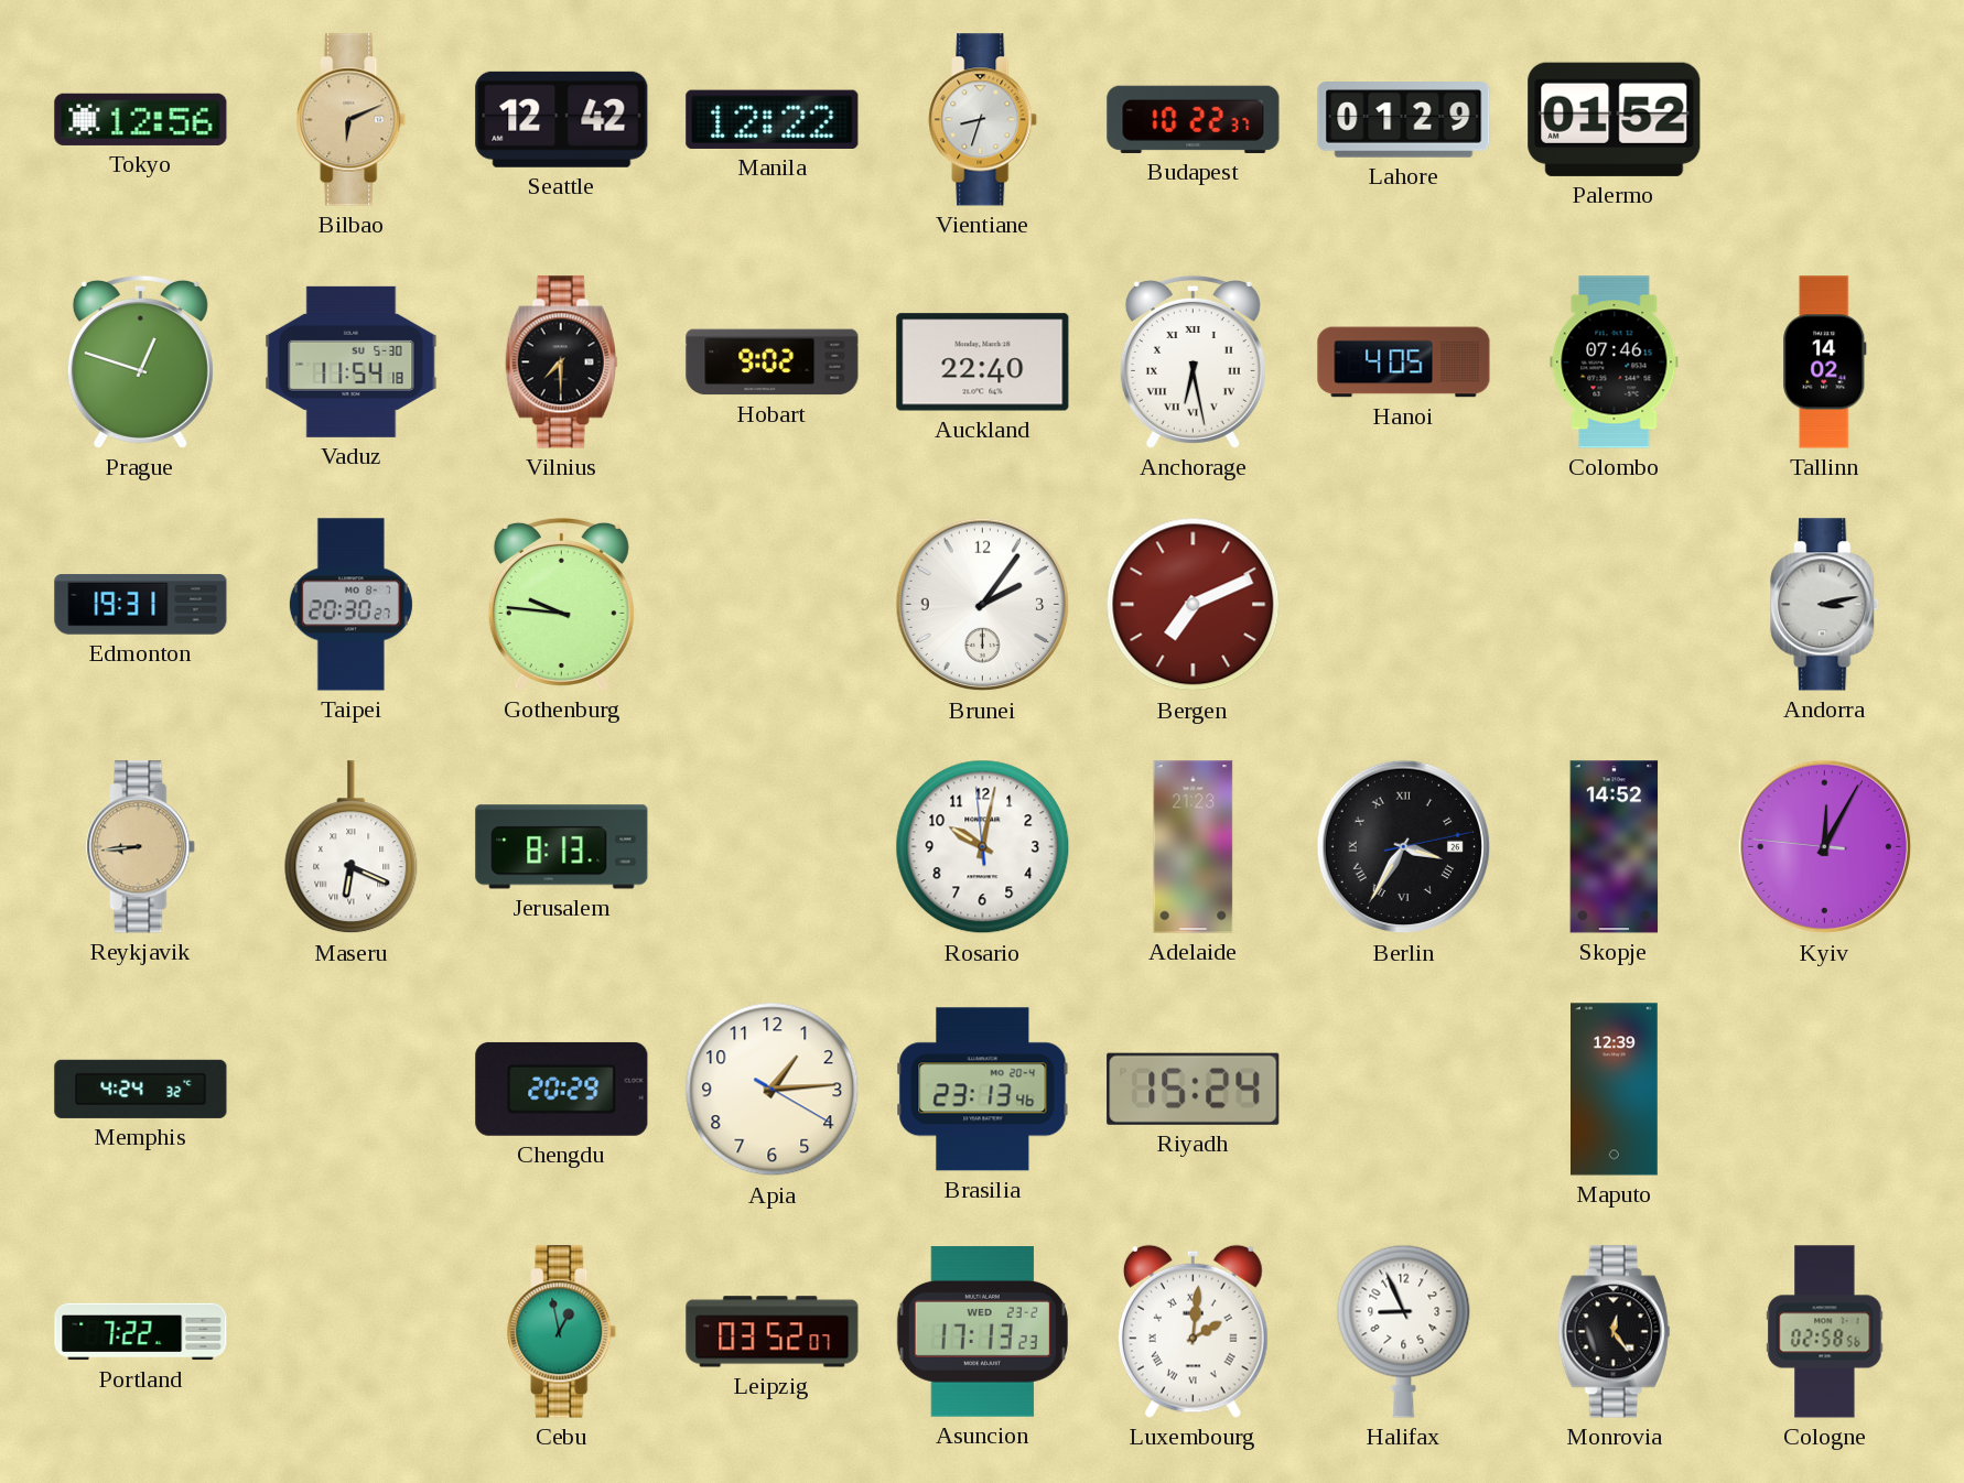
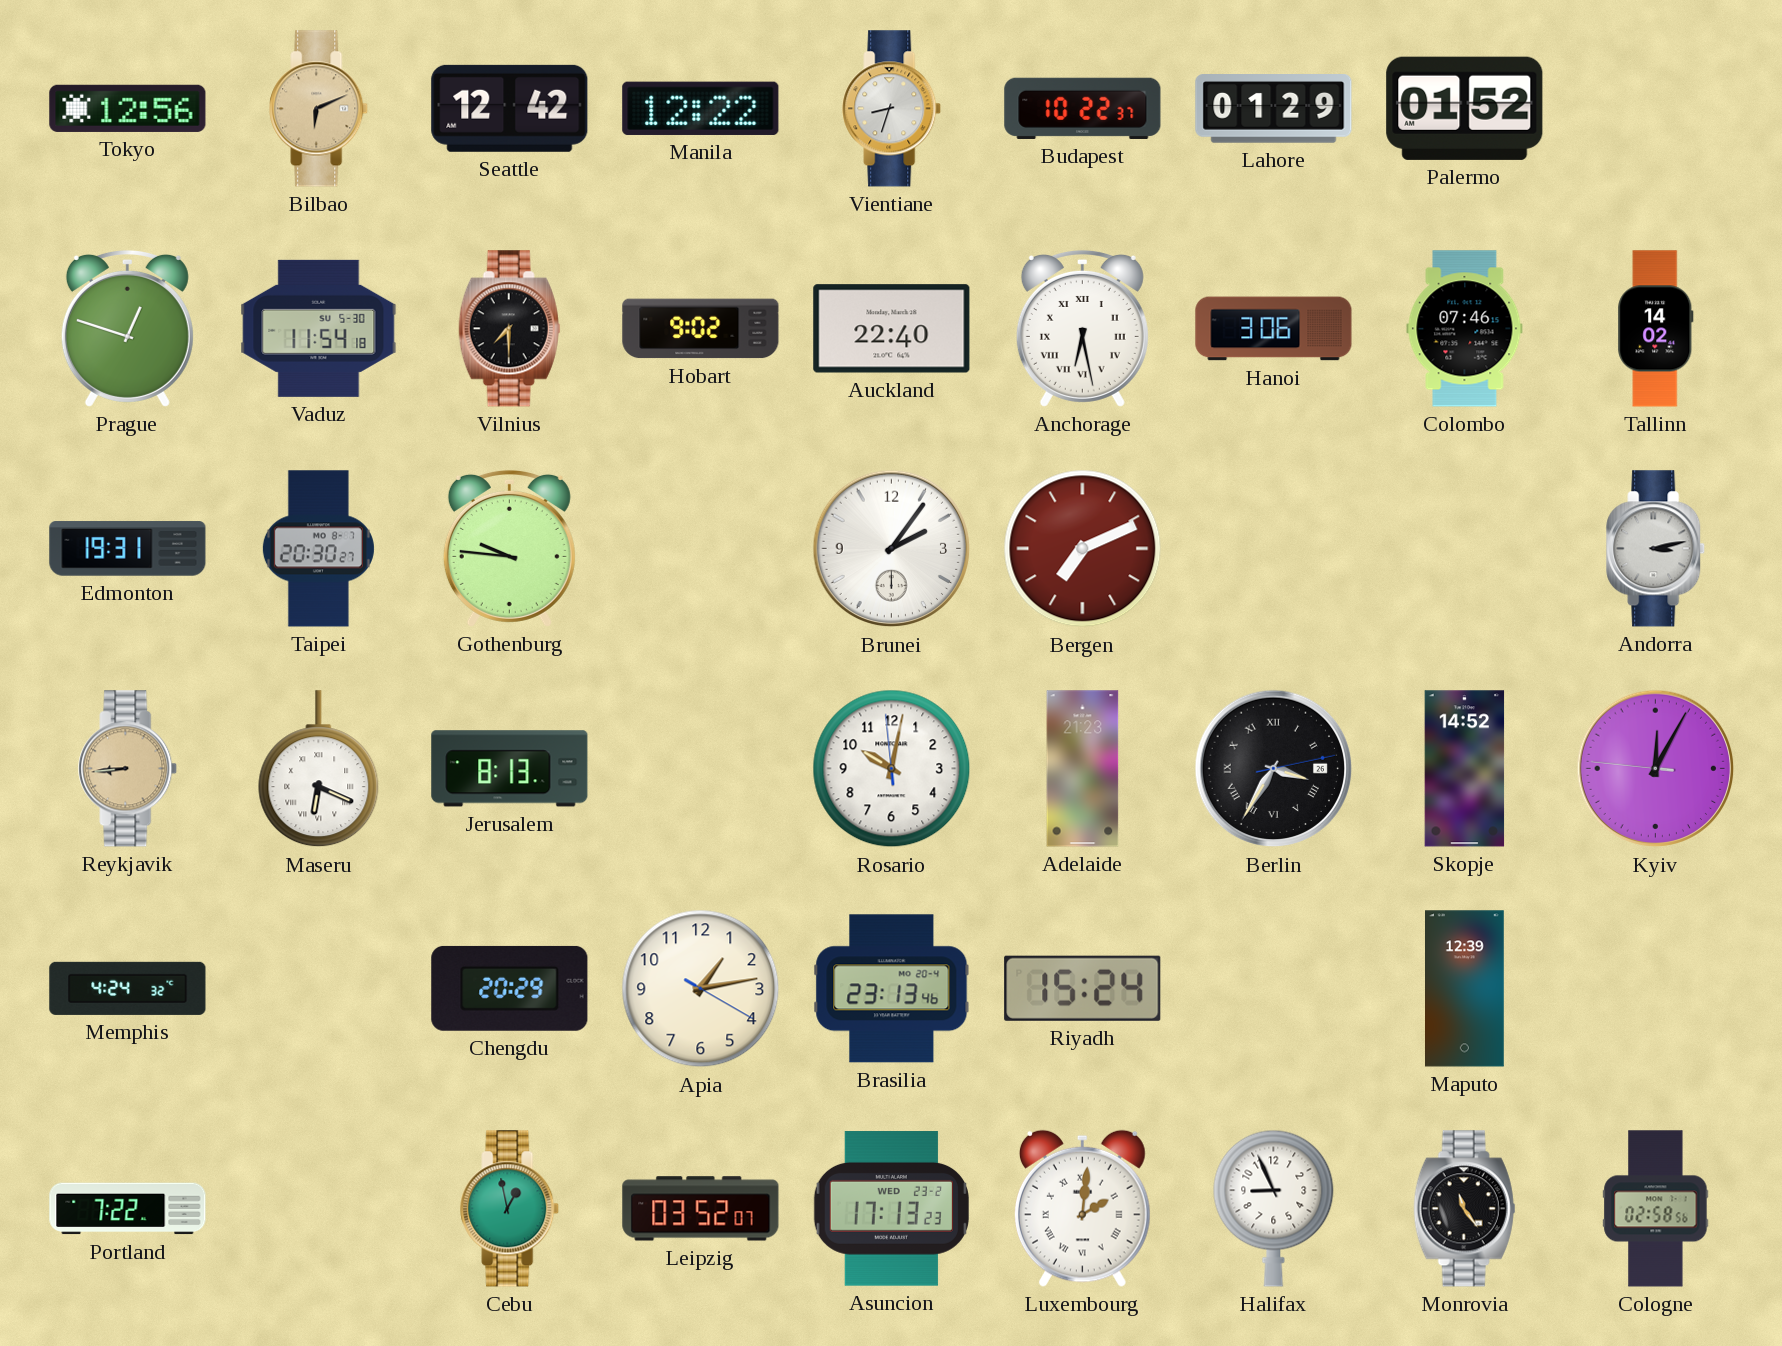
Hanoi: 4:05 -> 3:06 (1274, 329)
Apia: 1:14 -> 1:13 (701, 989)
Monrovia: 12:24 -> 11:24 (1465, 1209)
